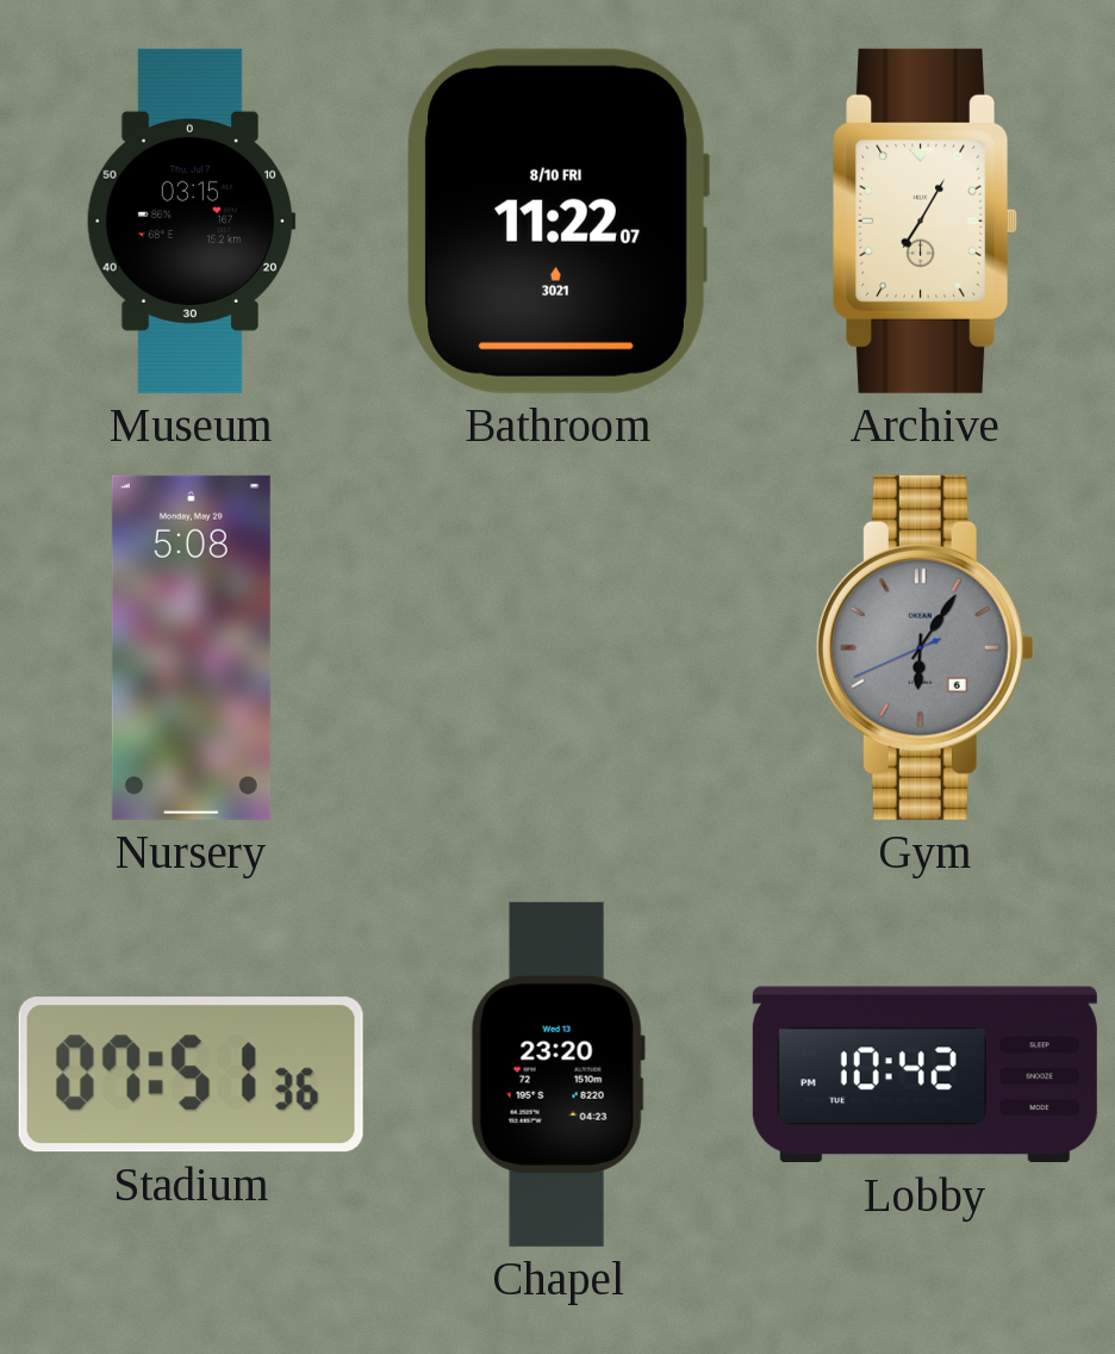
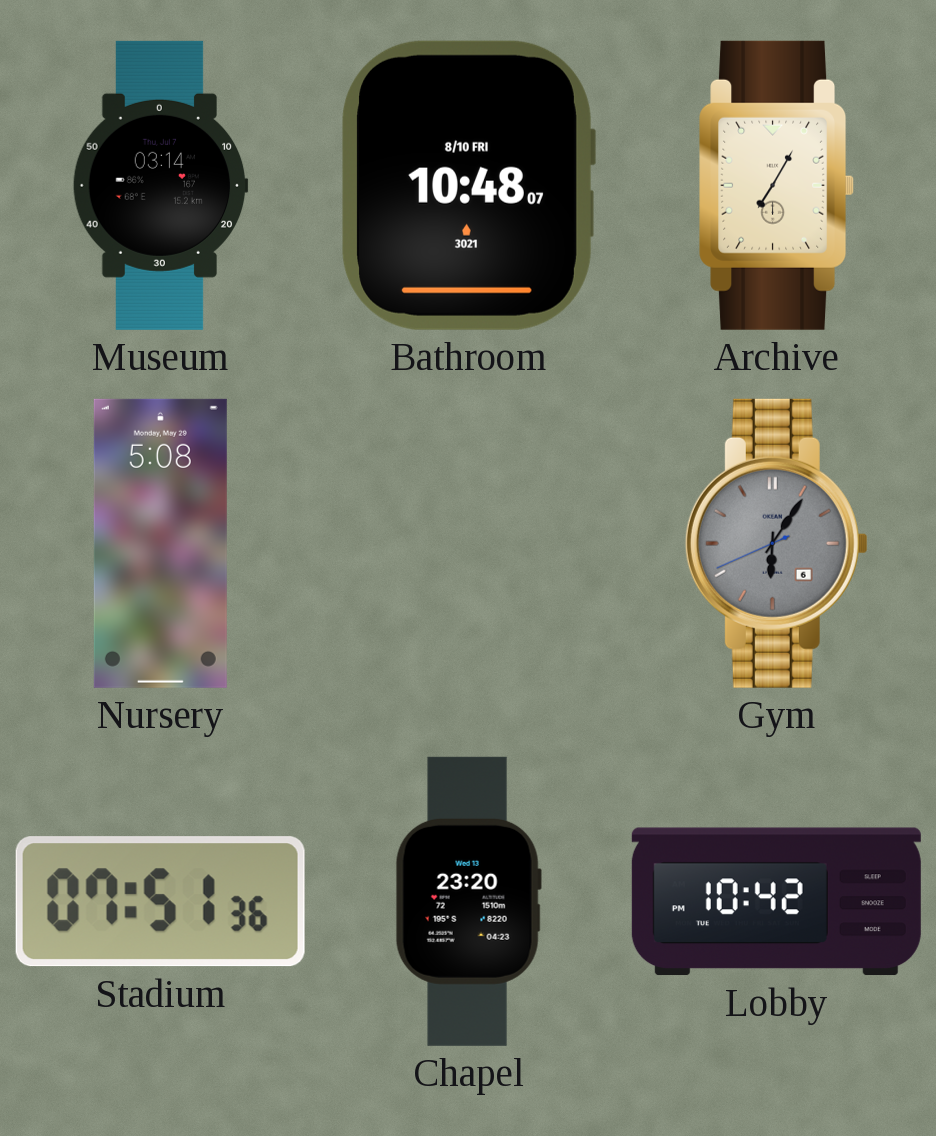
Museum: 03:15 -> 03:14 (160, 185)
Bathroom: 11:22 -> 10:48 (468, 185)
